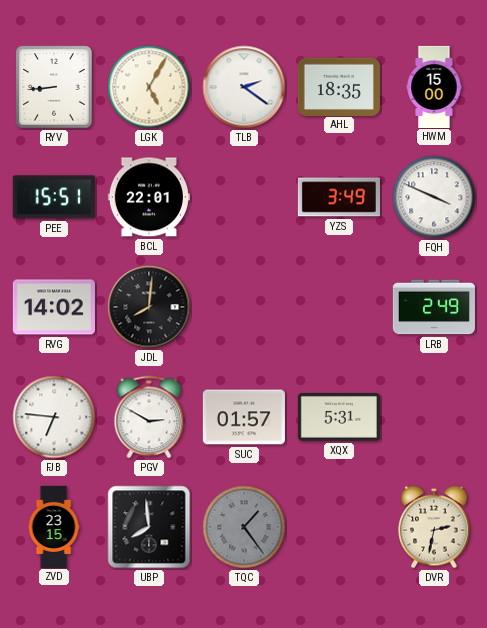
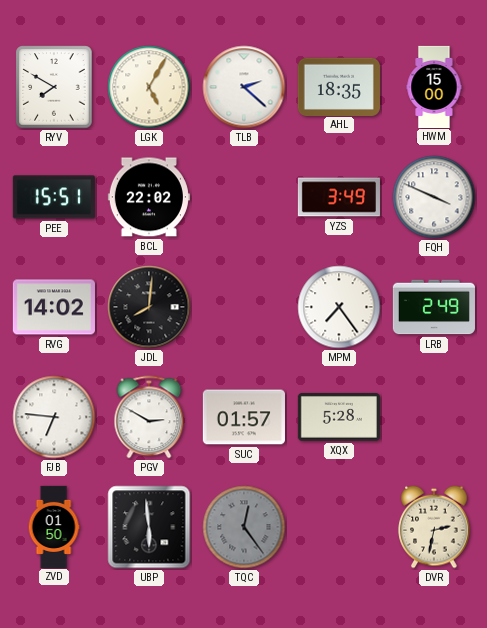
RYV: 8:44 -> 7:50 (54, 87)
TLB: 2:21 -> 2:22 (244, 87)
BCL: 22:01 -> 22:02 (149, 197)
MPM: none -> 7:24 (339, 307)
XQX: 5:31 -> 5:28 (339, 417)
ZVD: 23:15 -> 01:50 (54, 526)
UBP: 7:59 -> 5:59 (149, 527)
TQC: 1:24 -> 12:24 (244, 527)
